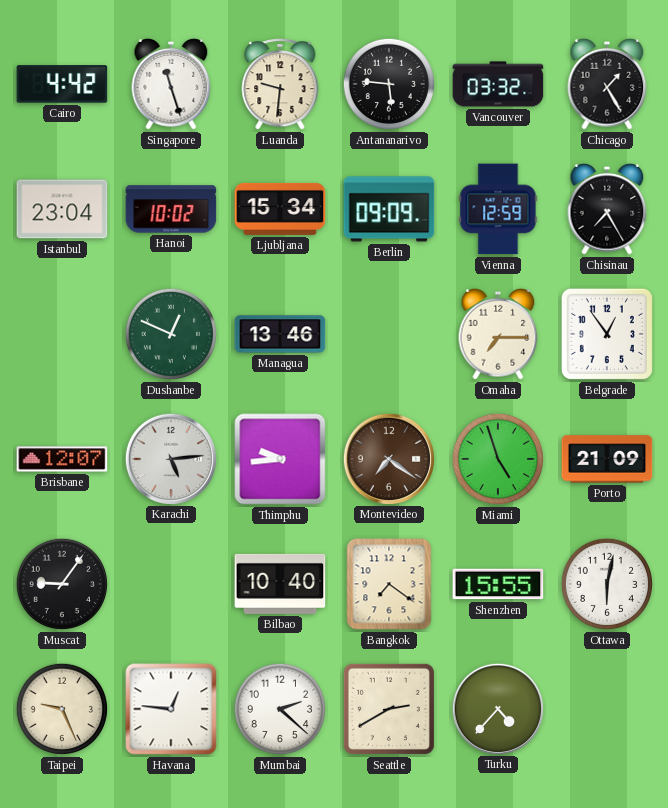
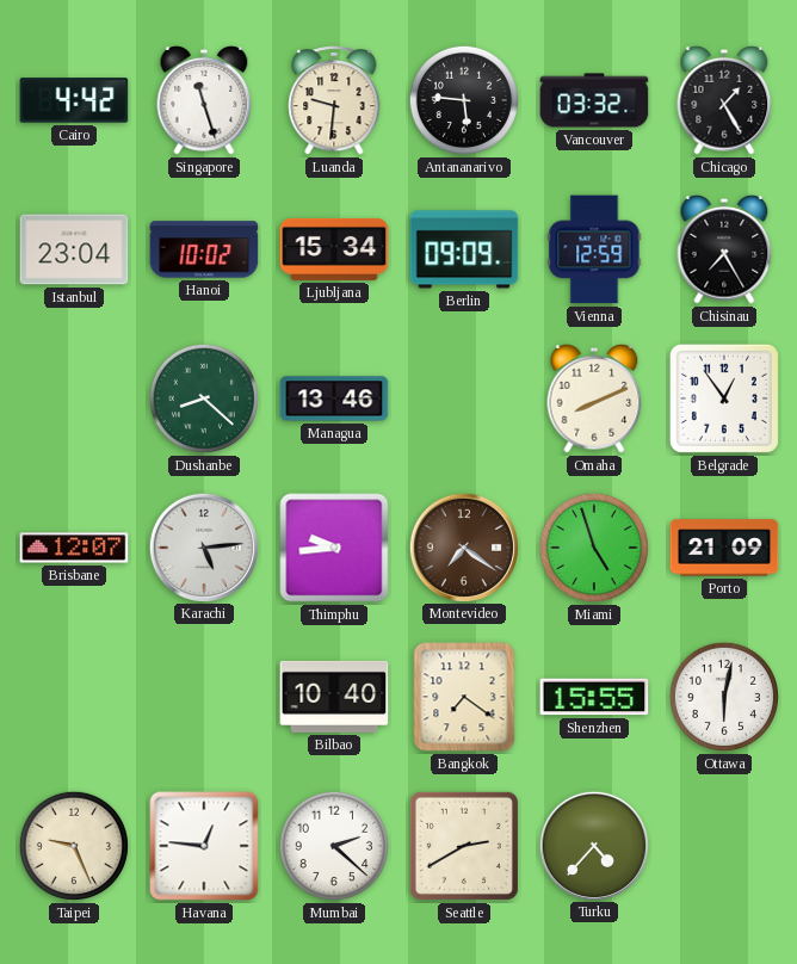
Dushanbe: 12:49 -> 8:22 (204, 398)
Omaha: 7:15 -> 8:11 (594, 398)
Muscat: 9:06 -> none (62, 584)
